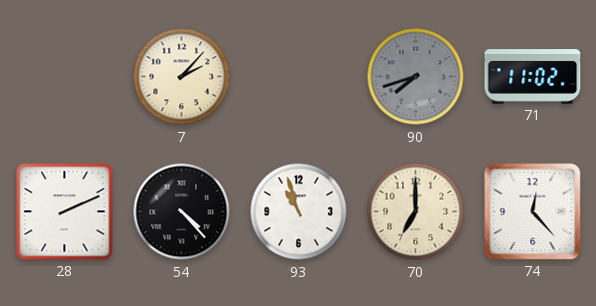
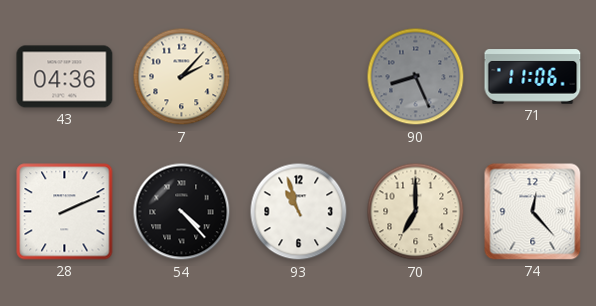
43: none -> 04:36 (65, 77)
90: 7:42 -> 8:26 (416, 77)
71: 11:02 -> 11:06 (533, 77)
